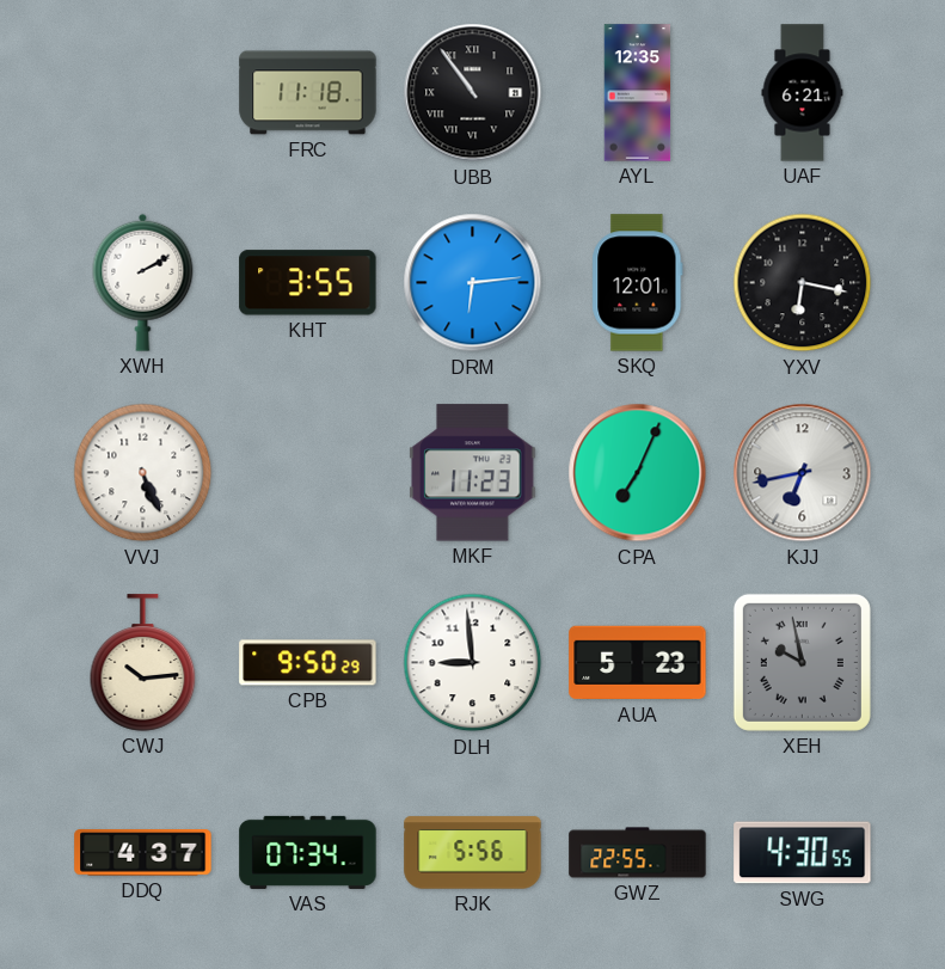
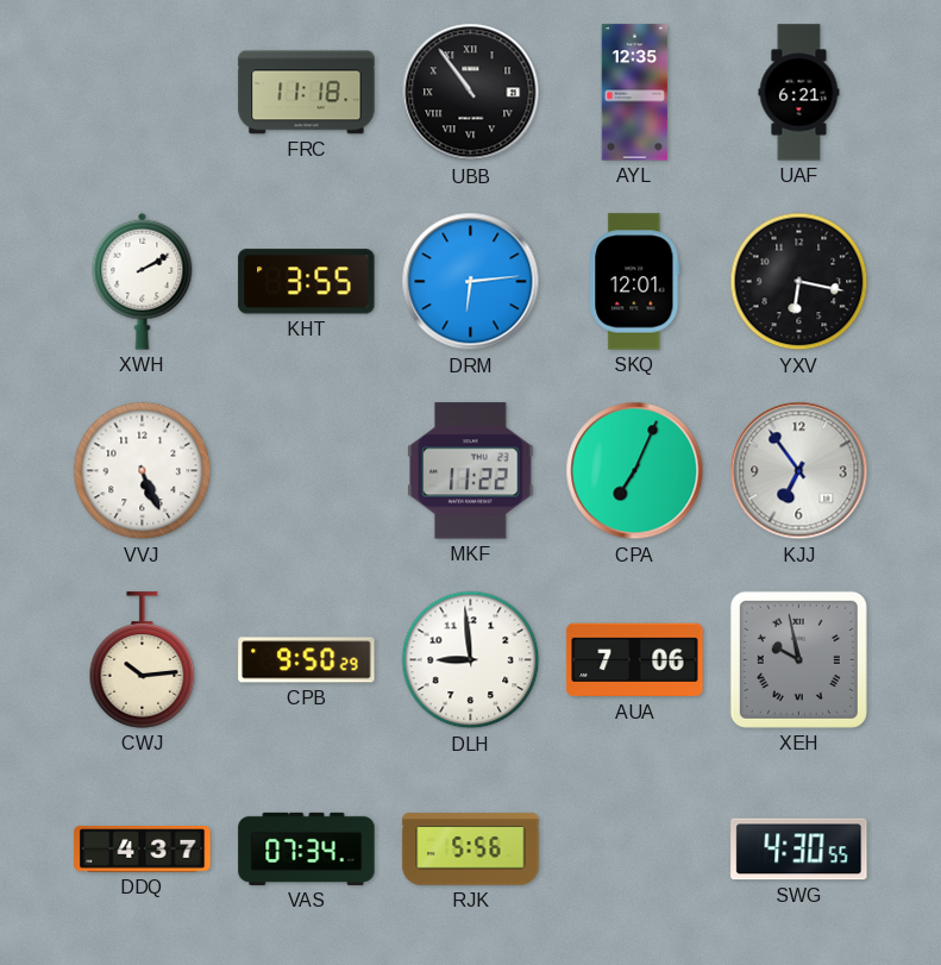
MKF: 11:23 -> 11:22 (471, 471)
KJJ: 6:43 -> 6:54 (799, 471)
AUA: 5:23 -> 7:06 (635, 660)
GWZ: 22:55 -> none (638, 853)
